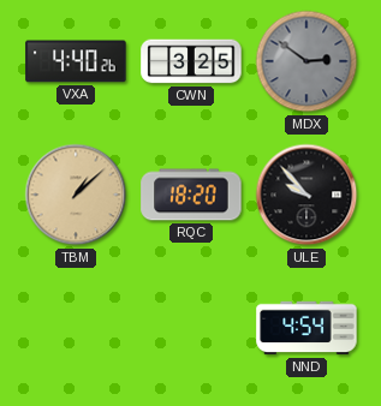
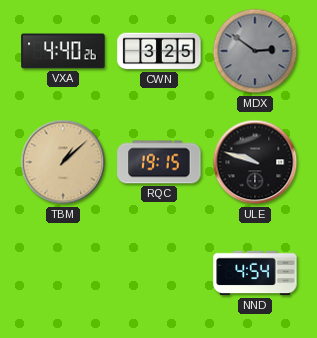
RQC: 18:20 -> 19:15 (159, 162)
ULE: 9:53 -> 9:48 (255, 162)
